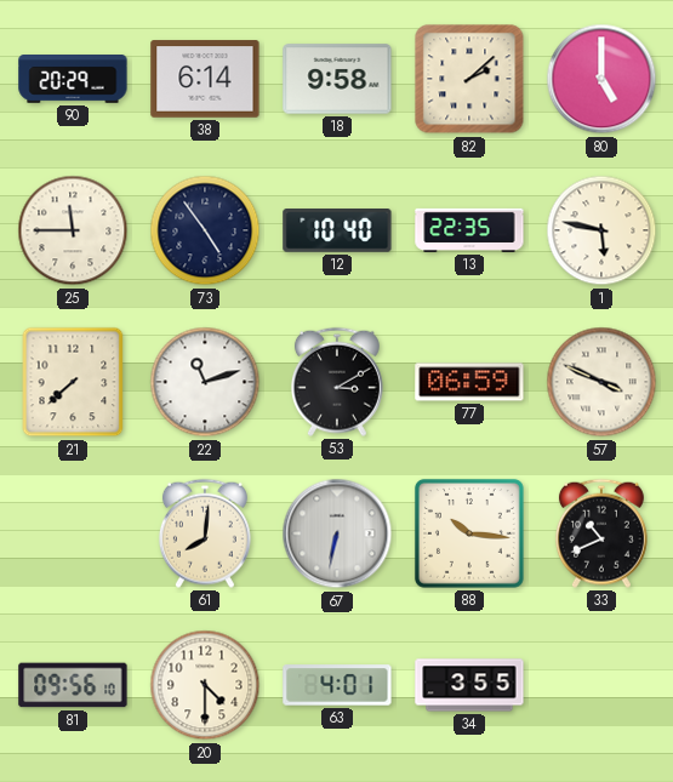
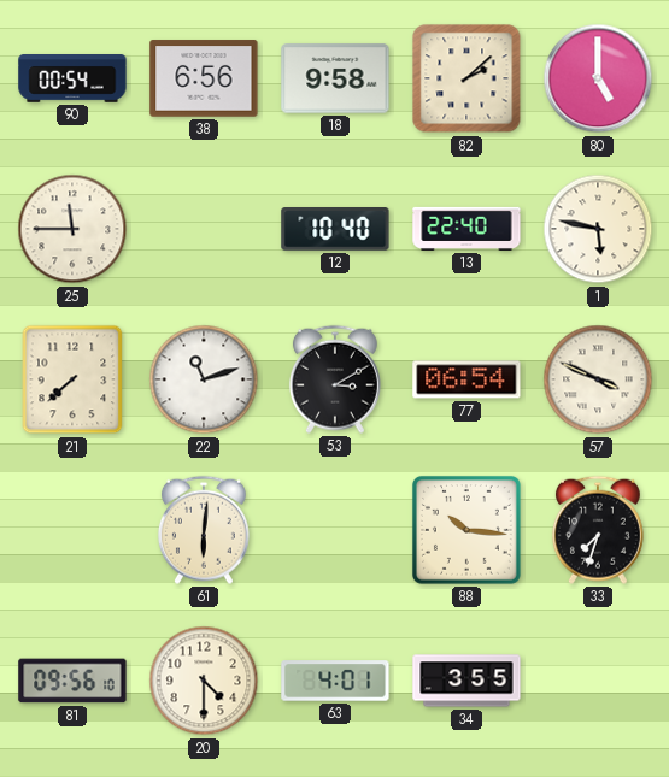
90: 20:29 -> 00:54 (72, 80)
38: 6:14 -> 6:56 (204, 78)
73: 4:54 -> none (205, 230)
13: 22:35 -> 22:40 (466, 229)
77: 06:59 -> 06:54 (466, 379)
61: 8:01 -> 6:01 (204, 530)
67: 6:32 -> none (337, 533)
33: 10:41 -> 7:33 (598, 530)
